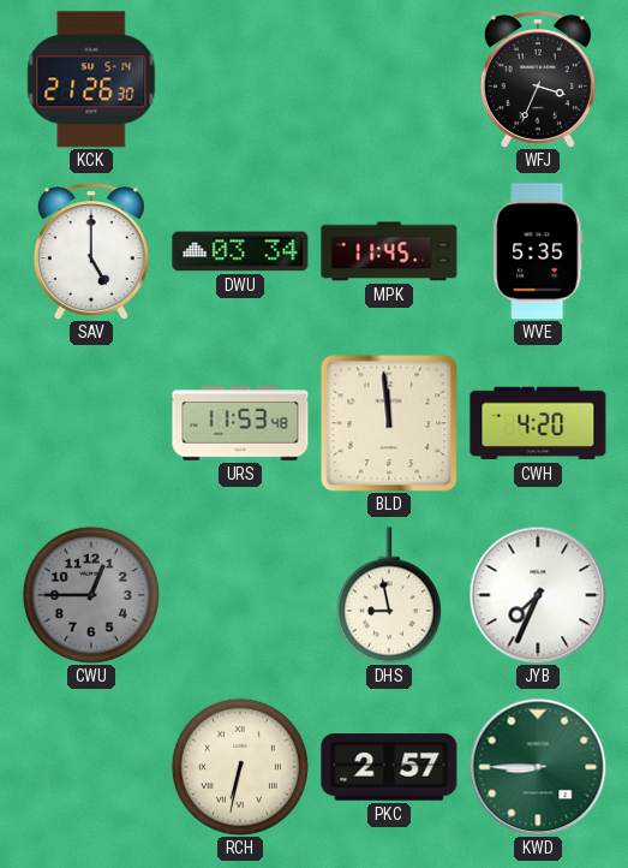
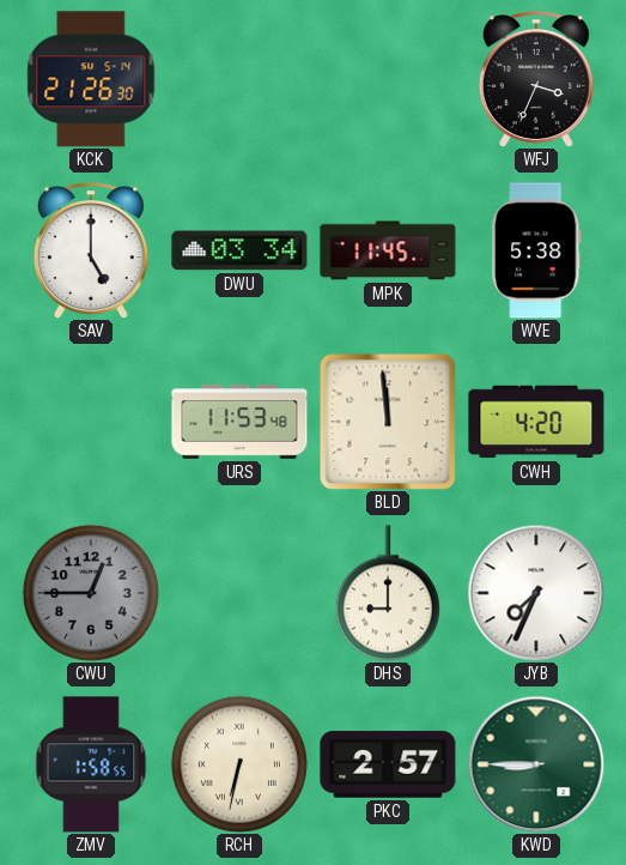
WVE: 5:35 -> 5:38 (536, 250)
DHS: 8:58 -> 9:00 (388, 593)
ZMV: none -> 1:58 (91, 764)
